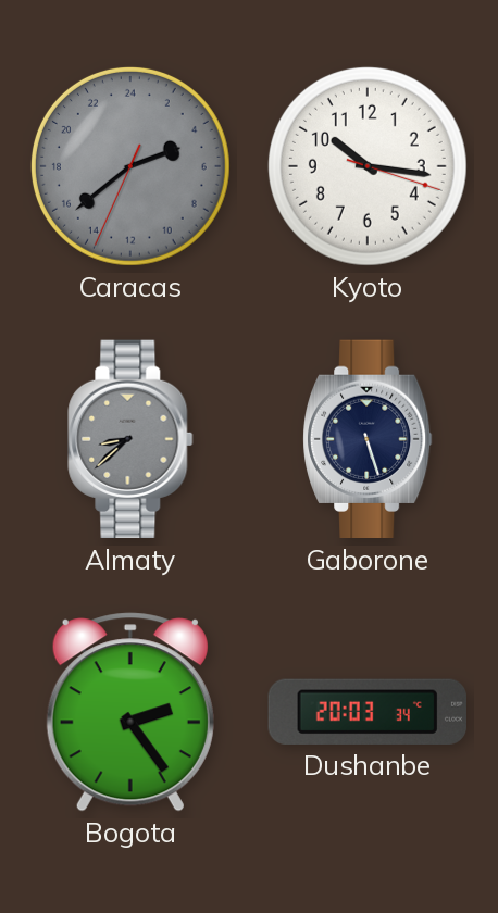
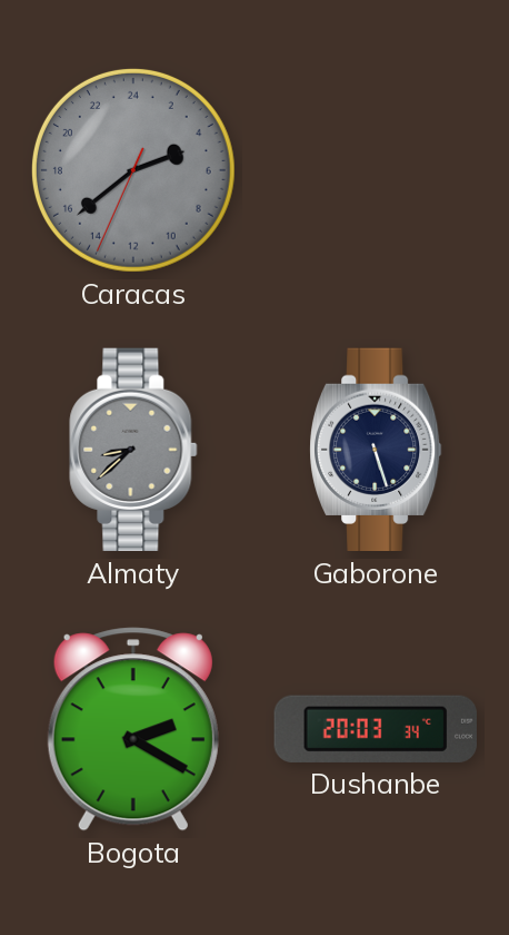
Kyoto: 10:16 -> none (368, 166)
Bogota: 2:24 -> 2:20 (133, 729)
